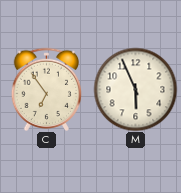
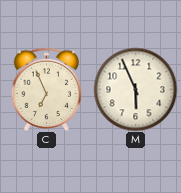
C: 6:54 -> 6:56 (47, 89)
